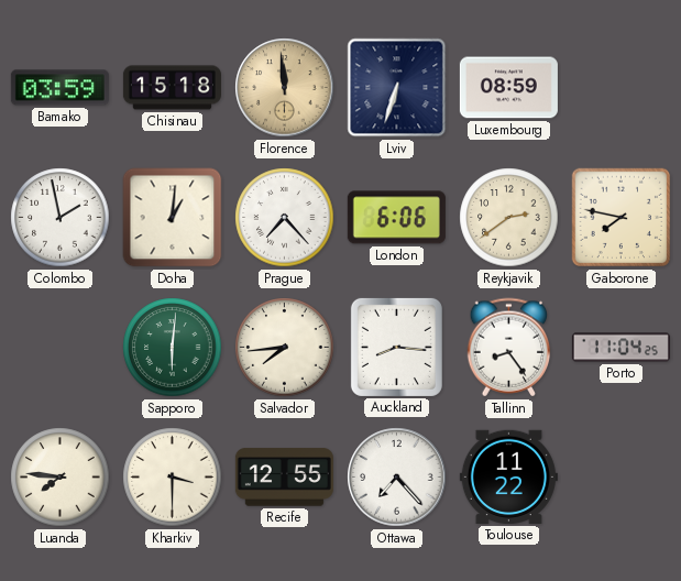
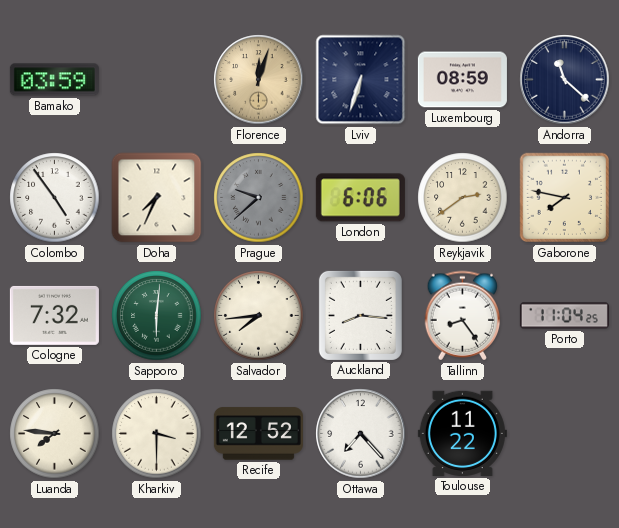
Chisinau: 15:18 -> none (172, 88)
Florence: 11:59 -> 12:03 (259, 80)
Andorra: none -> 11:22 (565, 80)
Colombo: 1:58 -> 4:54 (55, 198)
Doha: 1:01 -> 7:34 (157, 198)
Prague: 7:23 -> 9:38 (259, 198)
Prague dial: white -> grey (259, 198)
Cologne: none -> 7:32 (54, 315)
Recife: 12:55 -> 12:52 (258, 434)
